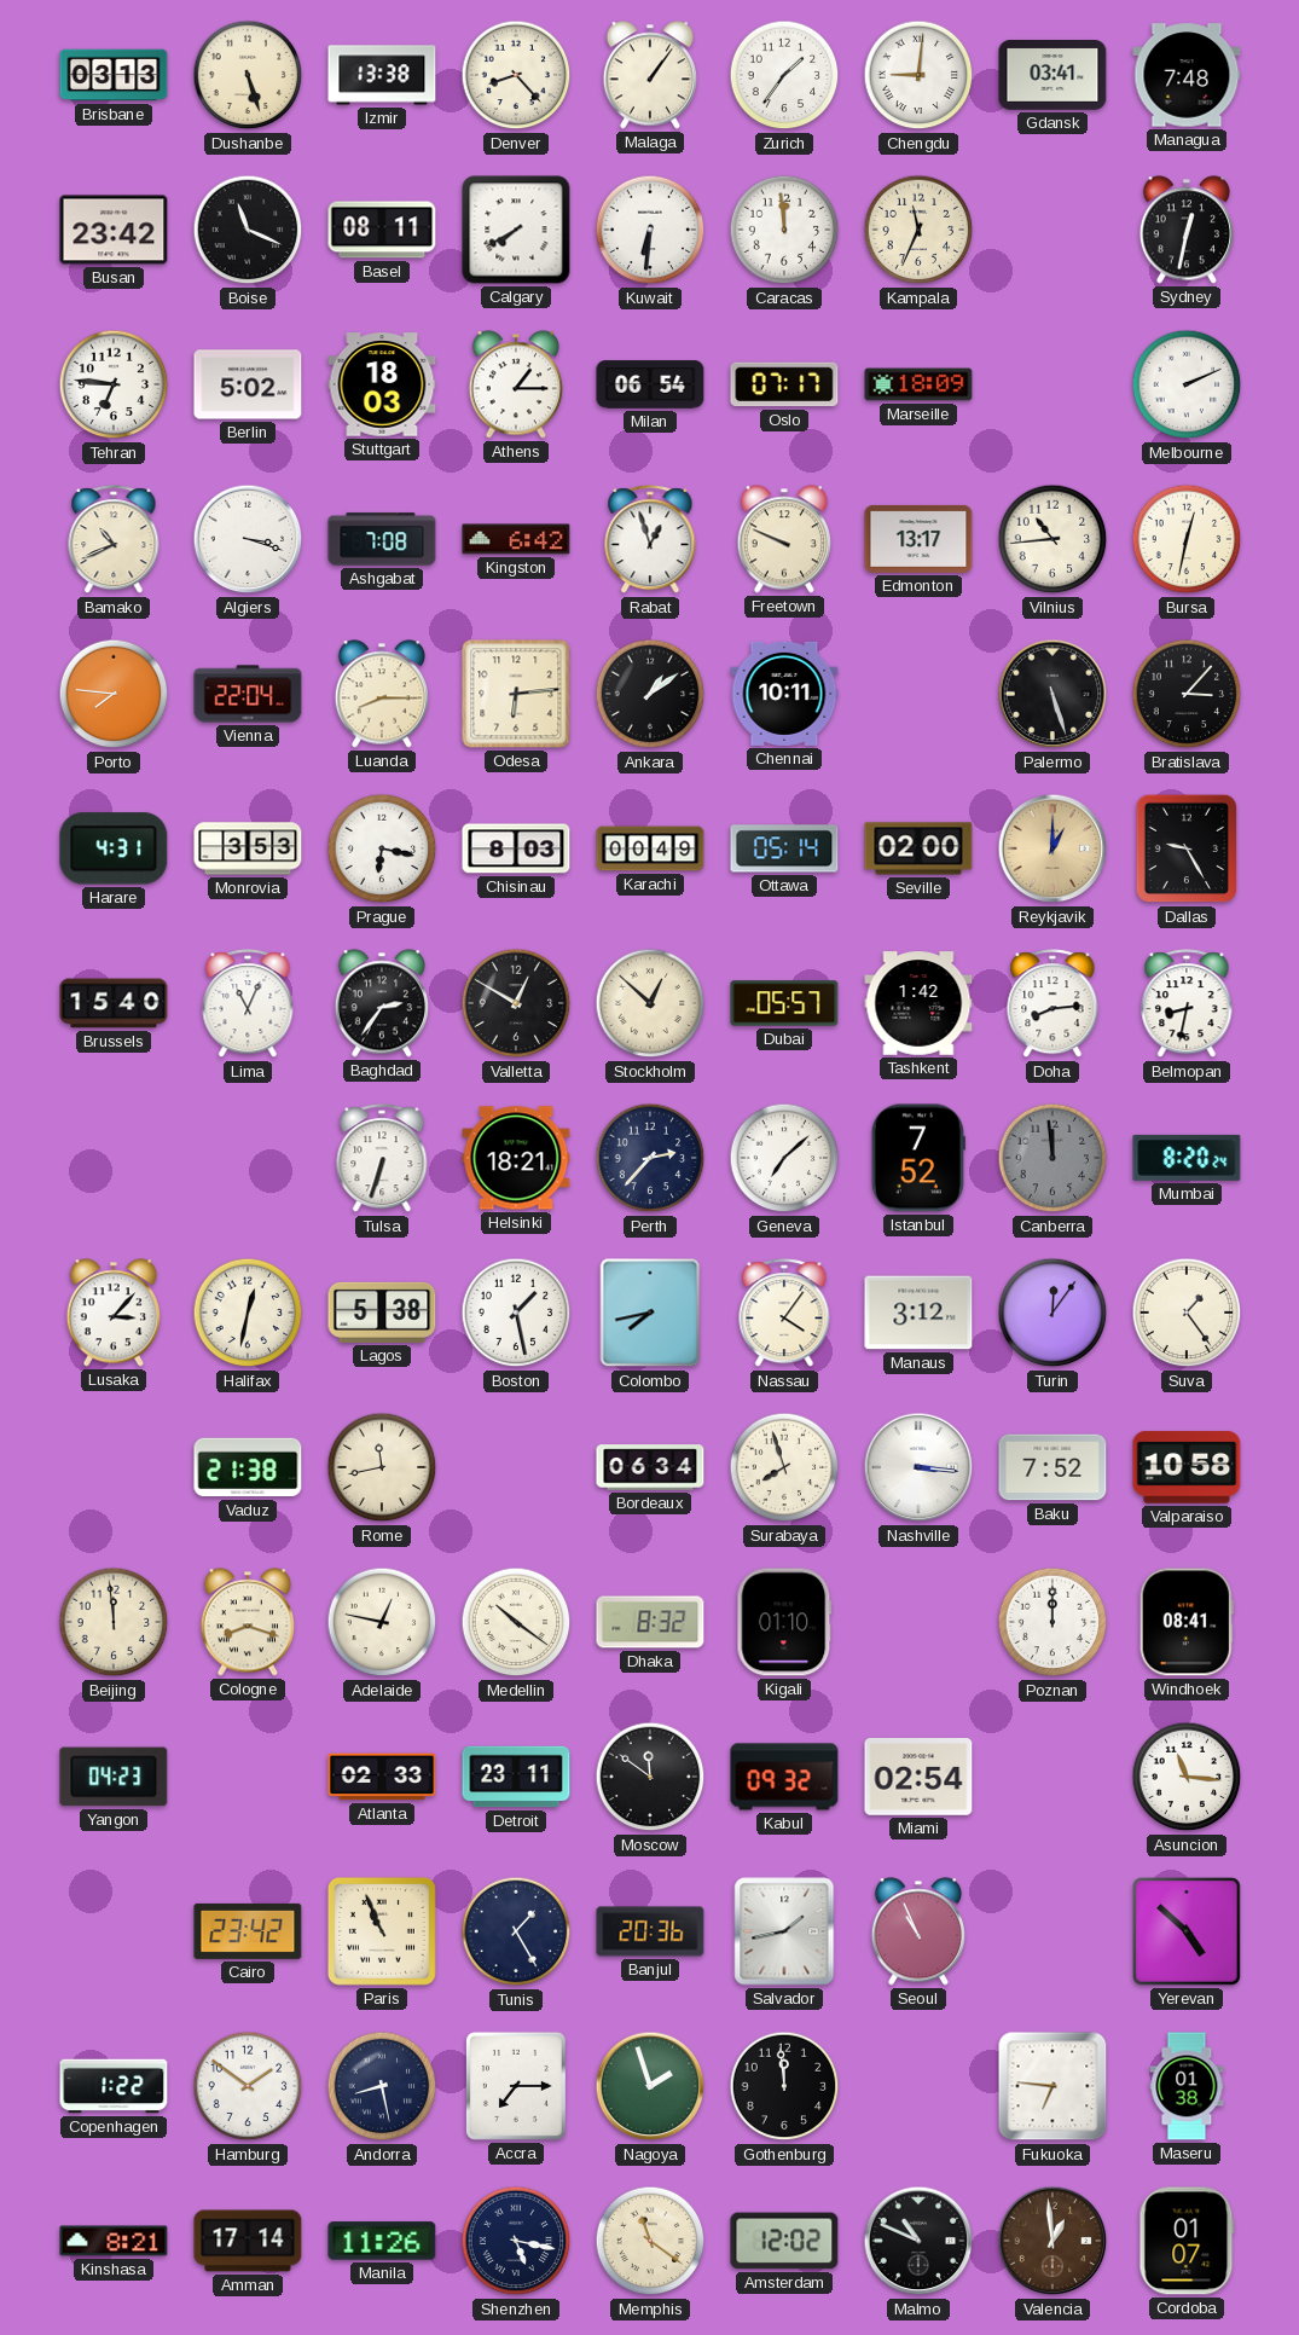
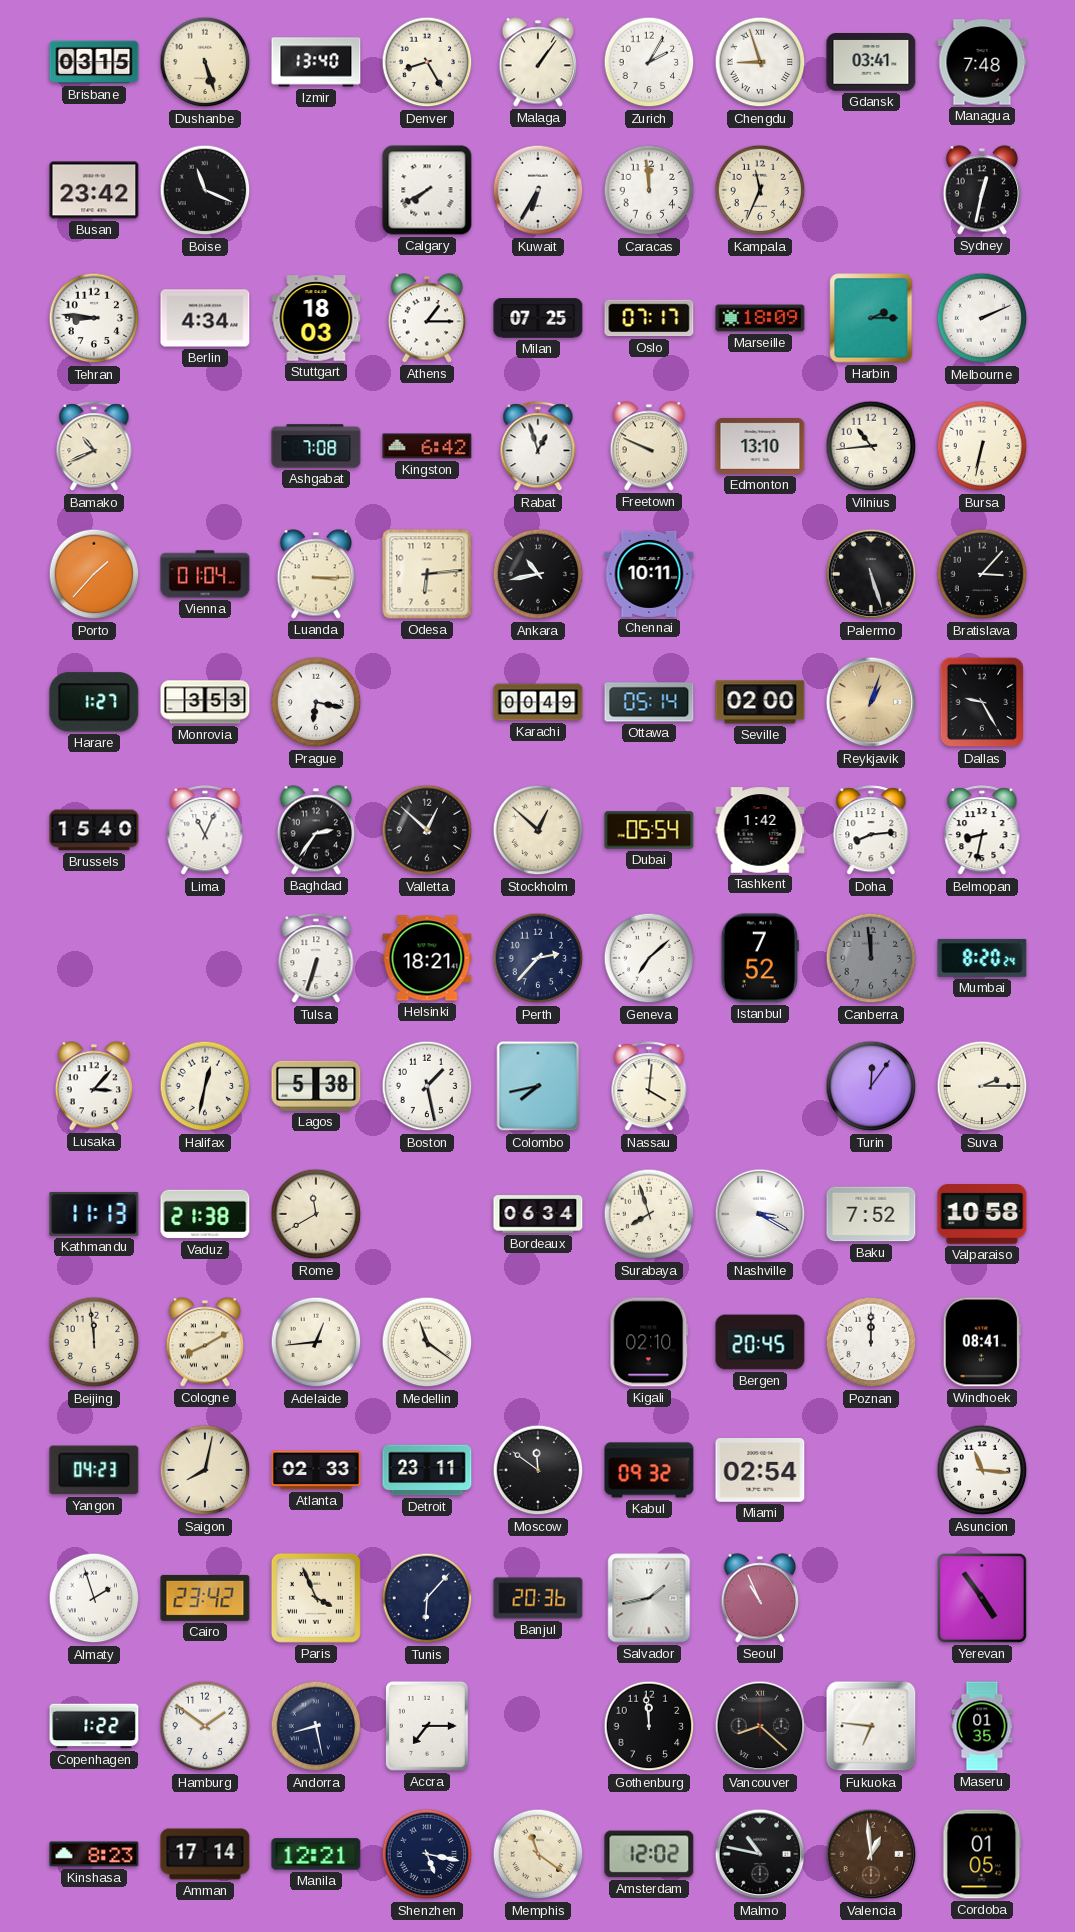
Brisbane: 03:13 -> 03:15 (94, 62)
Izmir: 13:38 -> 13:40 (316, 62)
Denver: 8:23 -> 8:25 (427, 62)
Zurich: 1:36 -> 2:05 (649, 62)
Chengdu: 9:01 -> 8:57 (760, 62)
Basel: 08:11 -> none (382, 230)
Kuwait: 6:31 -> 6:35 (538, 190)
Tehran: 6:46 -> 8:46 (94, 318)
Berlin: 5:02 -> 4:34 (205, 318)
Milan: 06:54 -> 07:25 (538, 318)
Harbin: none -> 2:15 (871, 318)
Algiers: 3:18 -> none (248, 539)
Edmonton: 13:17 -> 13:10 (760, 446)
Bursa: 12:32 -> 6:32 (982, 446)
Porto: 7:46 -> 1:37 (94, 574)
Vienna: 22:04 -> 01:04 (205, 574)
Luanda: 8:15 -> 3:15 (315, 574)
Ankara: 1:09 -> 10:43 (538, 574)
Harare: 4:31 -> 1:27 (94, 702)
Chisinau: 8:03 -> none (516, 848)
Reykjavik: 1:00 -> 1:03 (871, 702)
Valletta: 12:50 -> 12:52 (427, 830)
Dubai: 05:57 -> 05:54 (649, 830)
Nassau: 4:06 -> 4:01 (649, 1087)
Manaus: 3:12 -> none (918, 1313)
Suva: 1:24 -> 2:15 (982, 1086)
Kathmandu: none -> 11:13 (94, 1214)
Rome: 11:43 -> 11:40 (316, 1214)
Nashville: 3:16 -> 3:20 (760, 1214)
Cologne: 8:18 -> 8:10 (204, 1342)
Adelaide: 12:47 -> 12:44 (316, 1342)
Medellin: 10:21 -> 11:21 (427, 1342)
Dhaka: 8:32 -> none (650, 1622)
Kigali: 01:10 -> 02:10 (649, 1342)
Bergen: none -> 20:45 (760, 1342)
Saigon: none -> 8:02 (205, 1470)
Almaty: none -> 1:57 (94, 1598)
Paris: 10:56 -> 3:56 (316, 1598)
Tunis: 1:25 -> 6:07 (427, 1598)
Yerevan: 4:52 -> 4:54 (982, 1598)
Nagoya: 1:57 -> none (650, 2086)
Vancouver: none -> 8:22 (760, 1726)
Maseru: 01:38 -> 01:35 (982, 1726)
Kinshasa: 8:21 -> 8:23 (94, 1854)
Manila: 11:26 -> 12:21 (316, 1854)
Malmo: 10:49 -> 10:47 (760, 1854)
Cordoba: 01:07 -> 01:05 (982, 1854)
